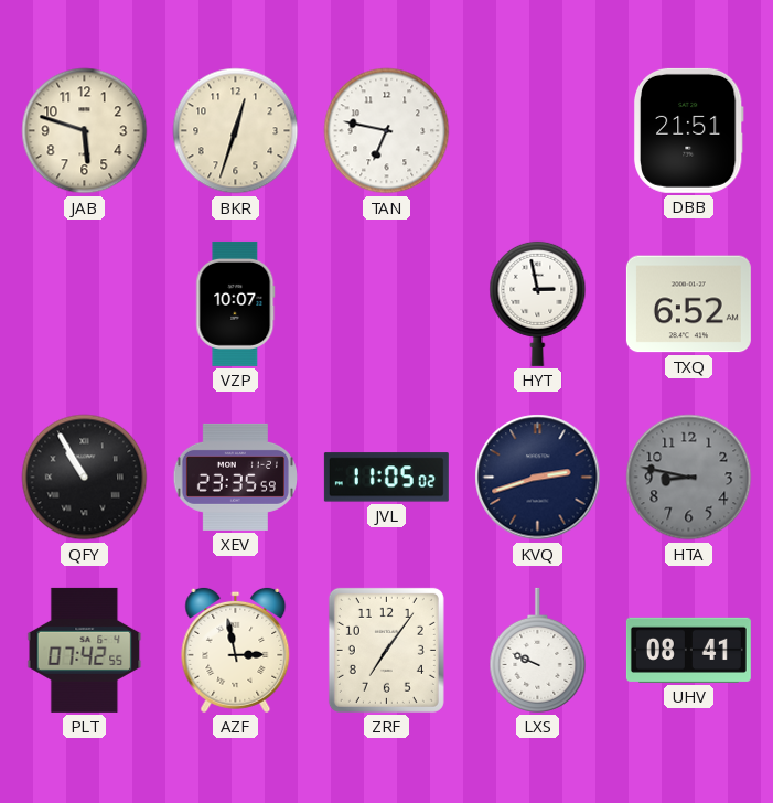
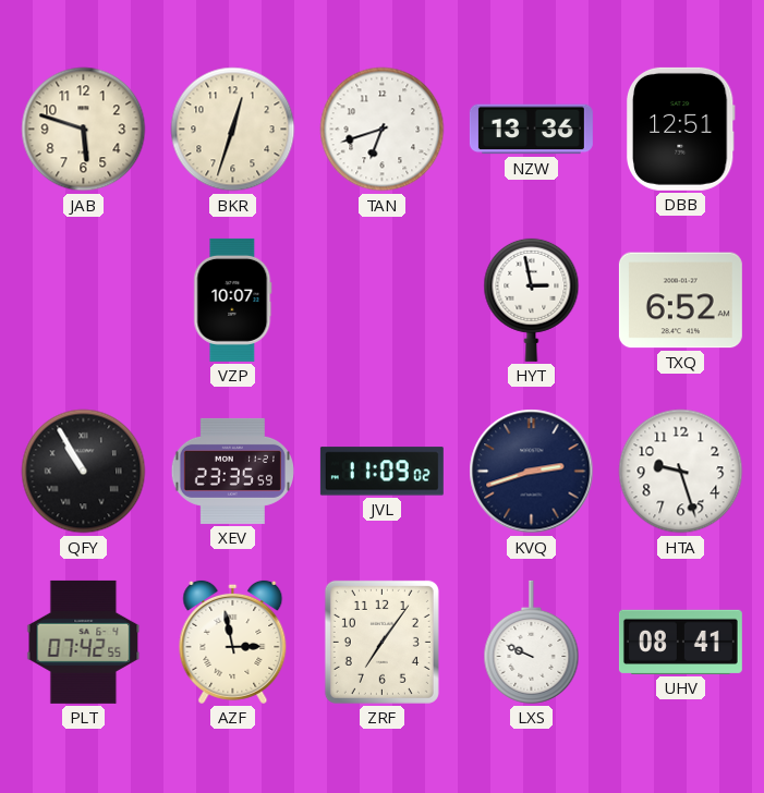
TAN: 6:47 -> 6:42 (383, 130)
NZW: none -> 13:36 (531, 130)
DBB: 21:51 -> 12:51 (680, 129)
JVL: 11:05 -> 11:09 (381, 472)
HTA: 8:47 -> 9:27 (681, 472)
HTA dial: grey -> white (681, 472)
